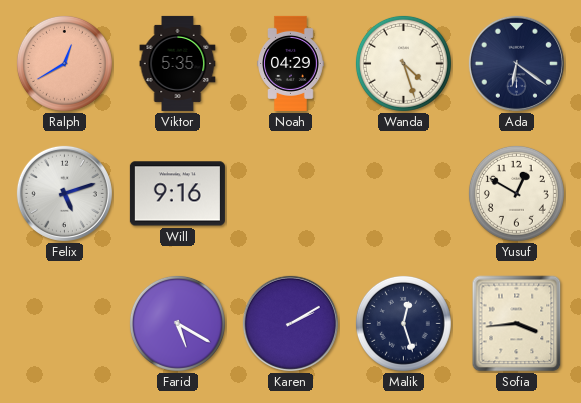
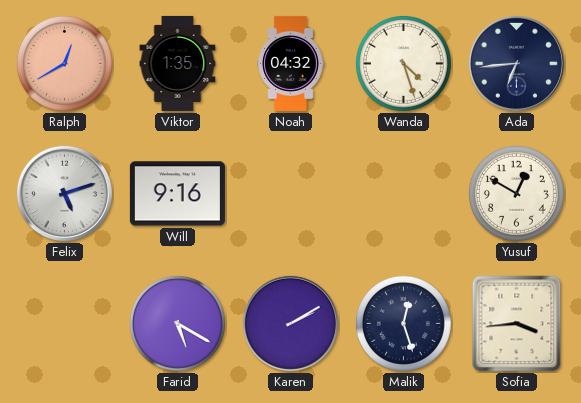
Viktor: 5:35 -> 1:35 (178, 63)
Noah: 04:29 -> 04:32 (291, 63)
Ada: 6:21 -> 6:44 (516, 63)
